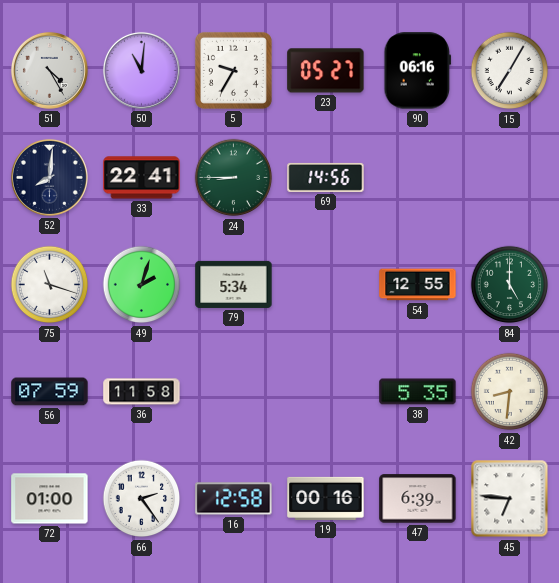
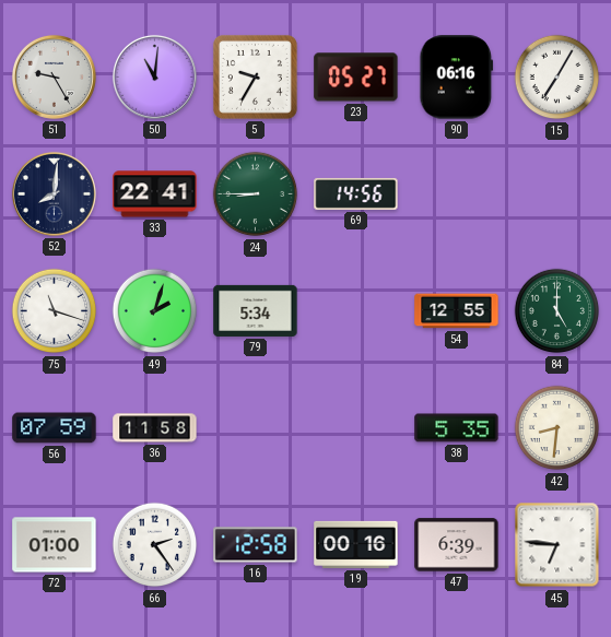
51: 4:25 -> 9:25 (54, 76)
